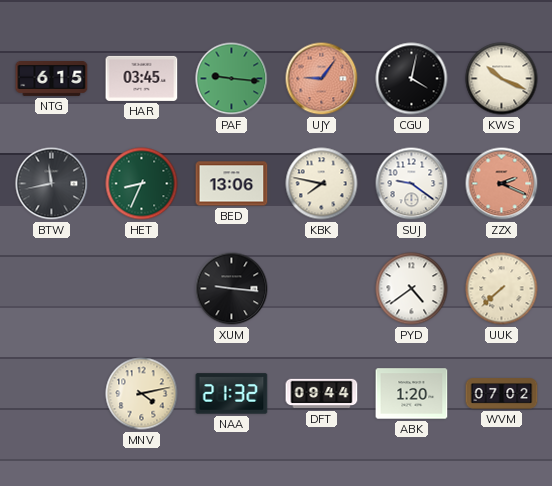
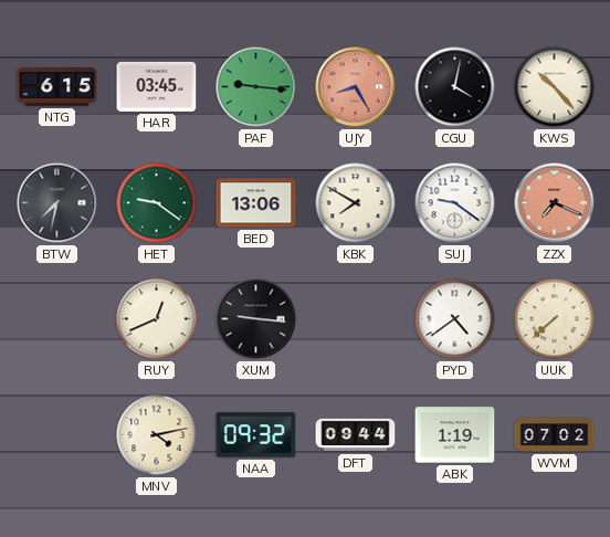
UJY: 9:06 -> 8:25 (356, 87)
KWS: 10:19 -> 10:23 (555, 87)
BTW: 11:43 -> 7:32 (57, 203)
HET: 8:34 -> 9:21 (157, 203)
KBK: 7:47 -> 7:50 (356, 203)
ZZX: 2:19 -> 7:19 (555, 203)
RUY: none -> 12:41 (157, 319)
NAA: 21:32 -> 09:32 (256, 435)
ABK: 1:20 -> 1:19 (455, 435)
